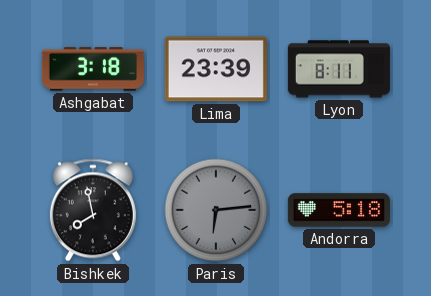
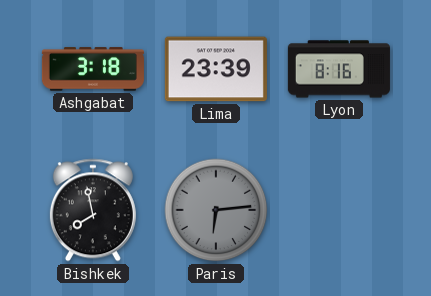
Lyon: 8:11 -> 8:16 (339, 69)
Andorra: 5:18 -> none (339, 210)
